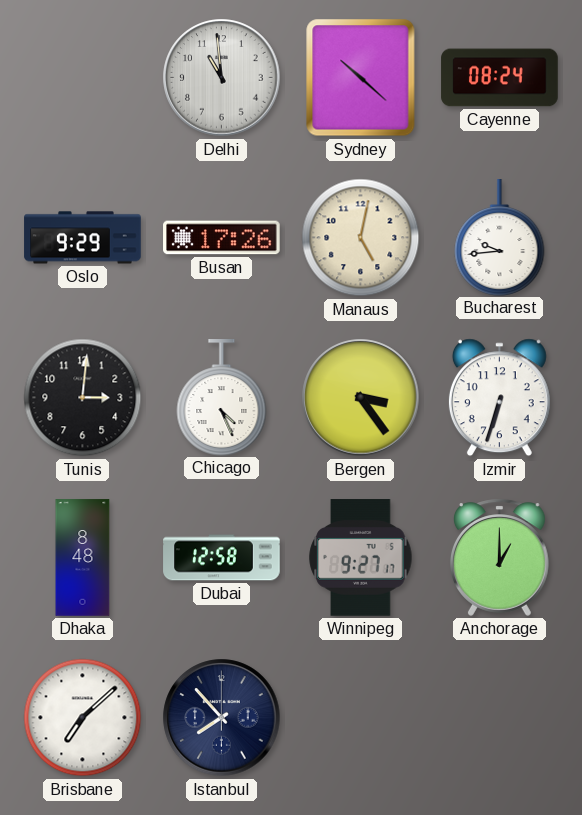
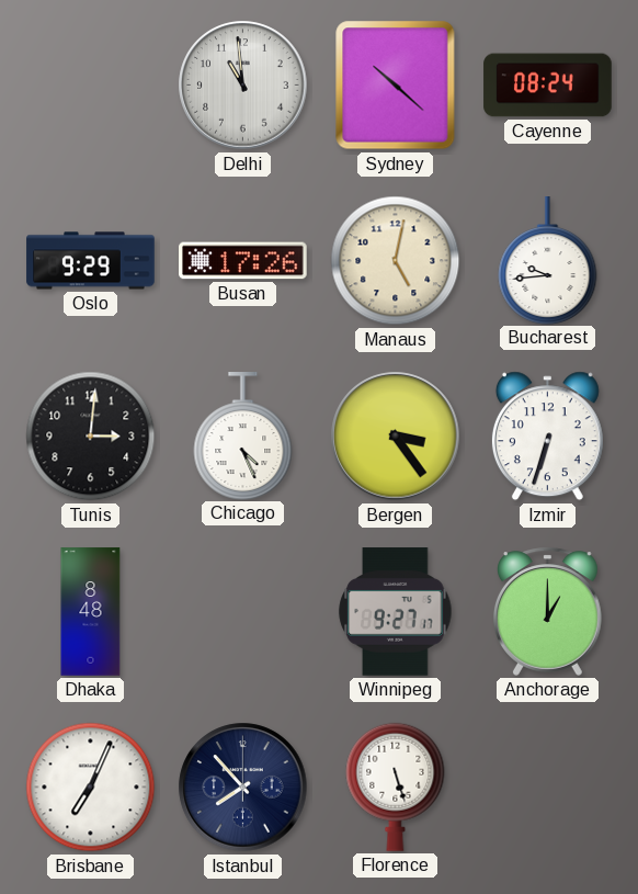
Dubai: 12:58 -> none (222, 558)
Brisbane: 7:08 -> 7:04 (91, 788)
Florence: none -> 5:27 (396, 787)
